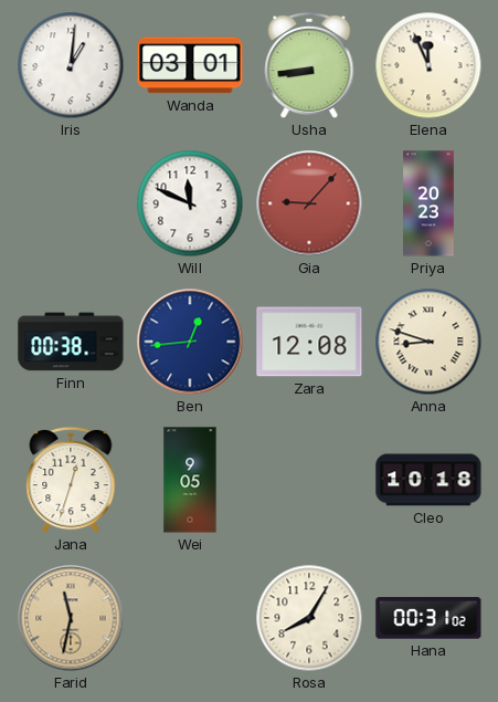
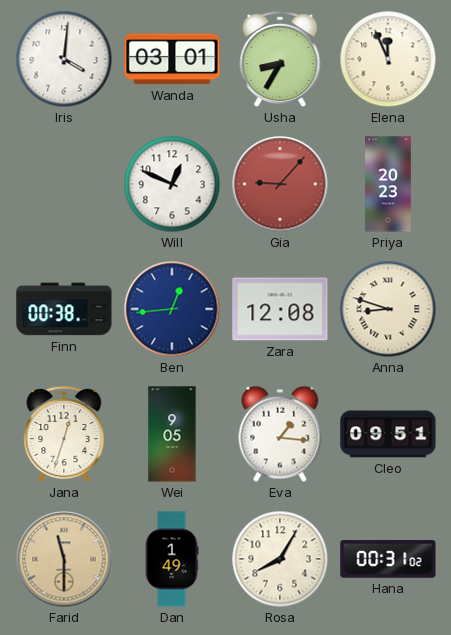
Iris: 1:01 -> 4:01 (64, 59)
Usha: 8:44 -> 8:35 (280, 59)
Will: 11:49 -> 12:49 (172, 184)
Eva: none -> 1:16 (280, 434)
Cleo: 10:18 -> 09:51 (388, 434)
Farid: 11:32 -> 11:30 (64, 559)
Dan: none -> 1:49 (172, 559)
